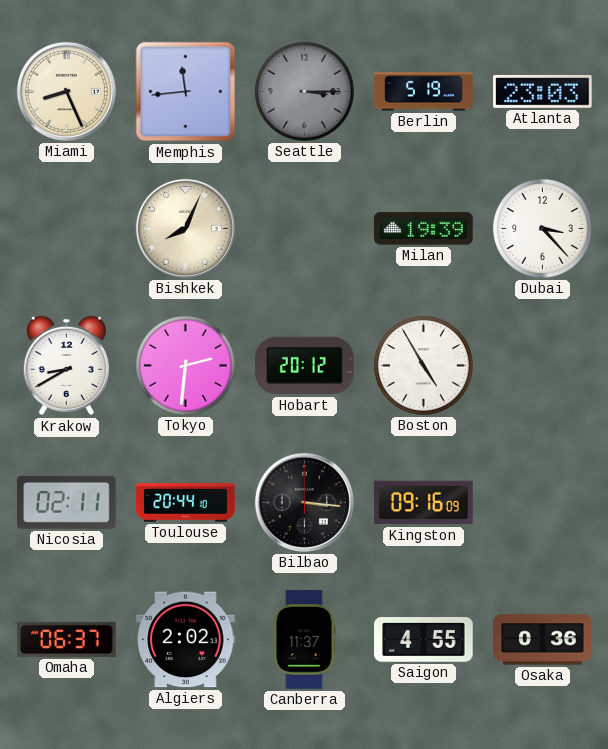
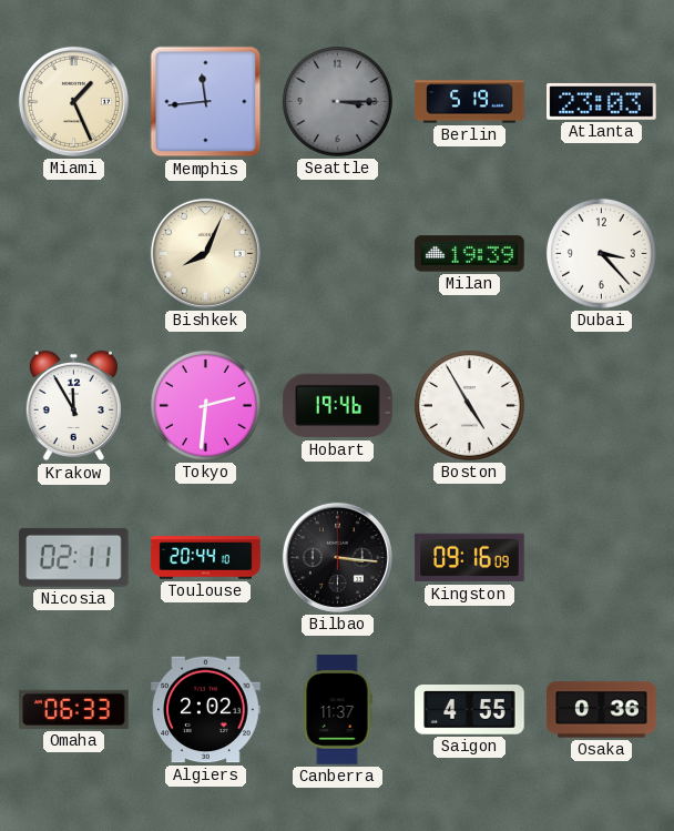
Miami: 8:26 -> 1:26 (73, 101)
Krakow: 8:40 -> 11:55 (73, 406)
Hobart: 20:12 -> 19:46 (338, 406)
Omaha: 06:37 -> 06:33 (74, 709)
